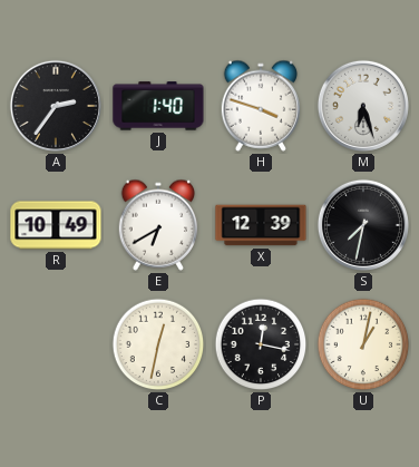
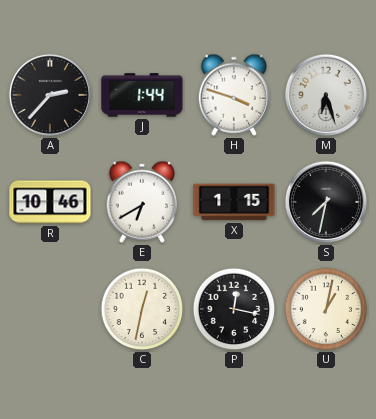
A: 2:36 -> 2:37 (50, 95)
J: 1:40 -> 1:44 (142, 95)
R: 10:49 -> 10:46 (50, 202)
X: 12:39 -> 1:15 (234, 202)
